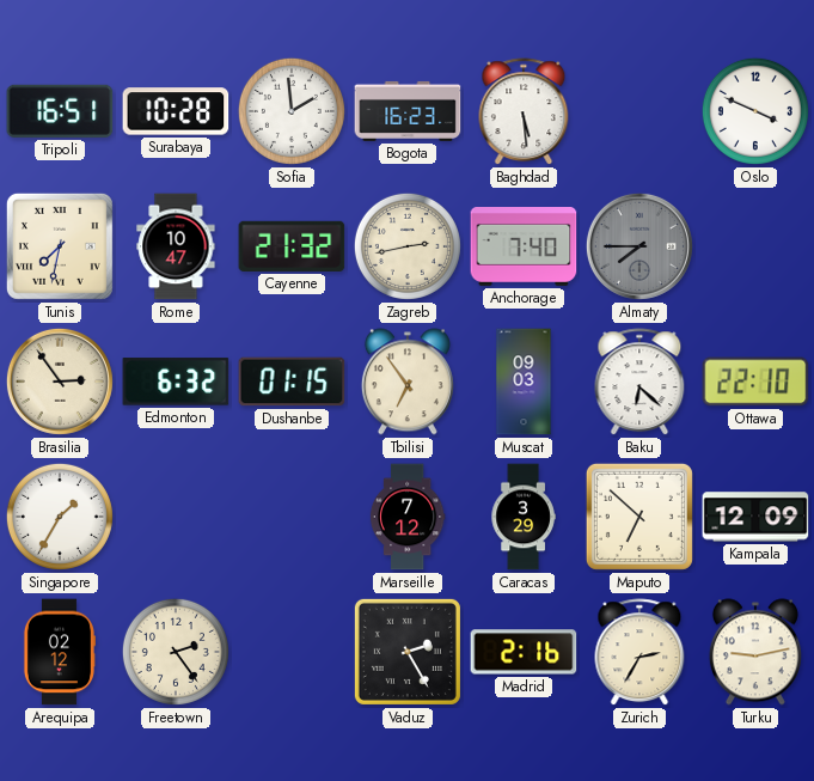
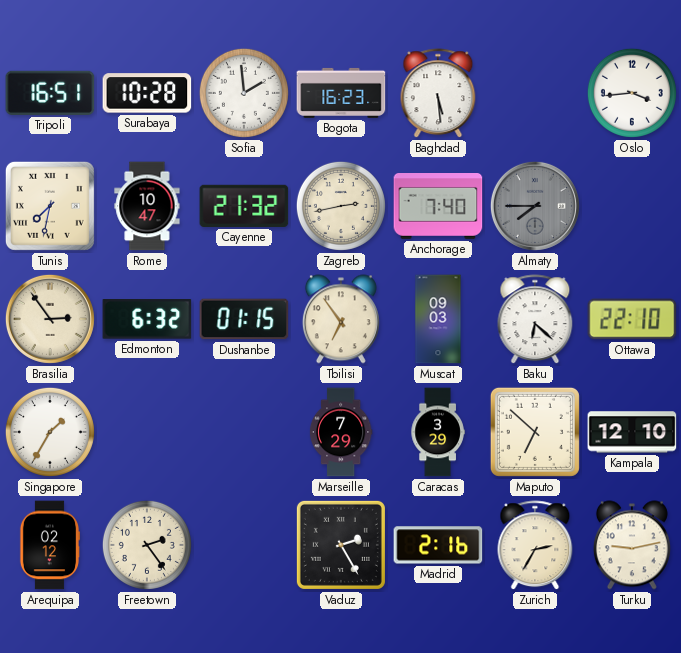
Oslo: 3:49 -> 3:44 (632, 93)
Marseille: 7:12 -> 7:29 (341, 432)
Kampala: 12:09 -> 12:10 (632, 432)
